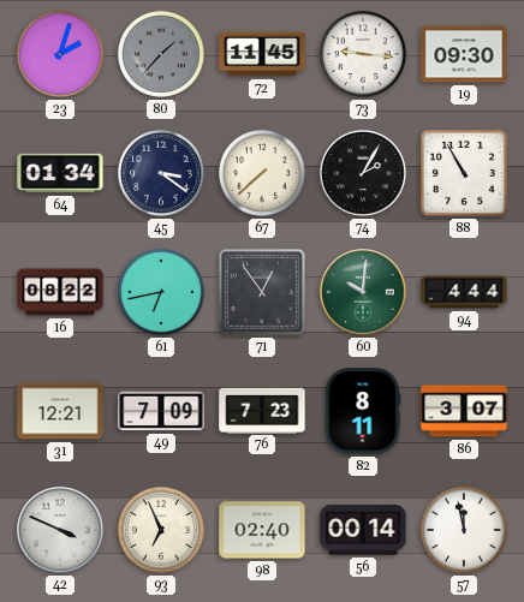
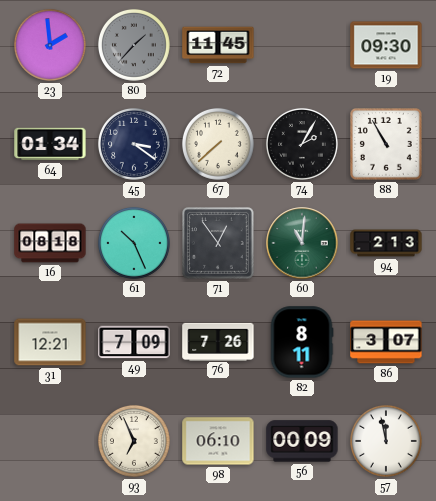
23: 2:03 -> 1:59 (50, 45)
73: 9:16 -> none (363, 54)
16: 08:22 -> 08:18 (50, 243)
61: 6:43 -> 10:26 (134, 243)
60: 10:01 -> 11:01 (302, 243)
94: 4:44 -> 2:13 (386, 243)
76: 7:23 -> 7:26 (218, 341)
42: 3:49 -> none (60, 530)
98: 02:40 -> 06:10 (218, 441)
56: 00:14 -> 00:09 (302, 441)
